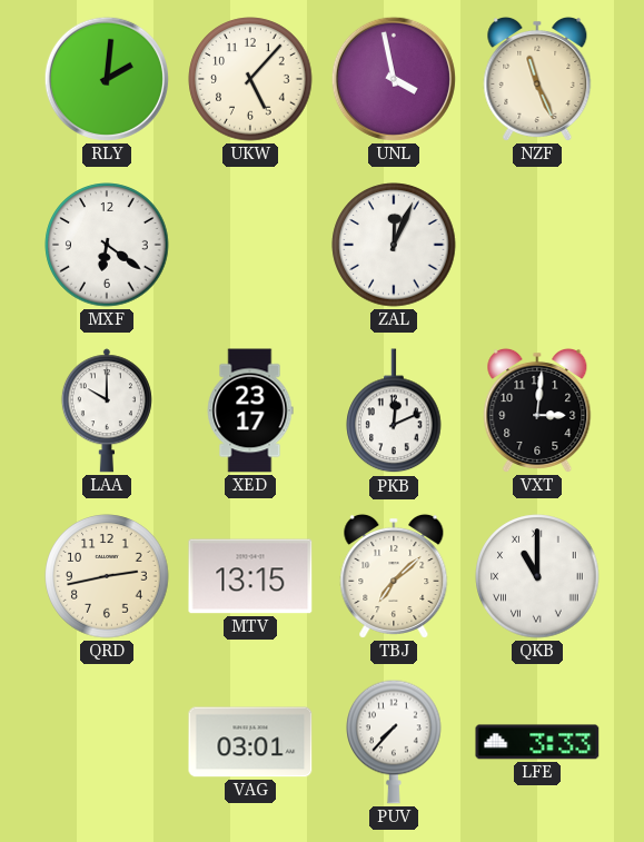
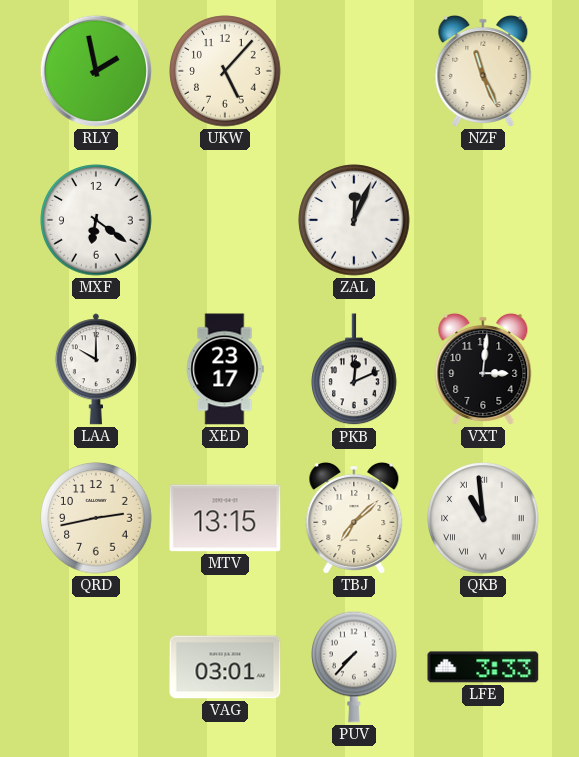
RLY: 2:01 -> 1:58 (96, 71)
UNL: 3:58 -> none (394, 79)
QKB: 11:00 -> 10:59 (483, 518)
